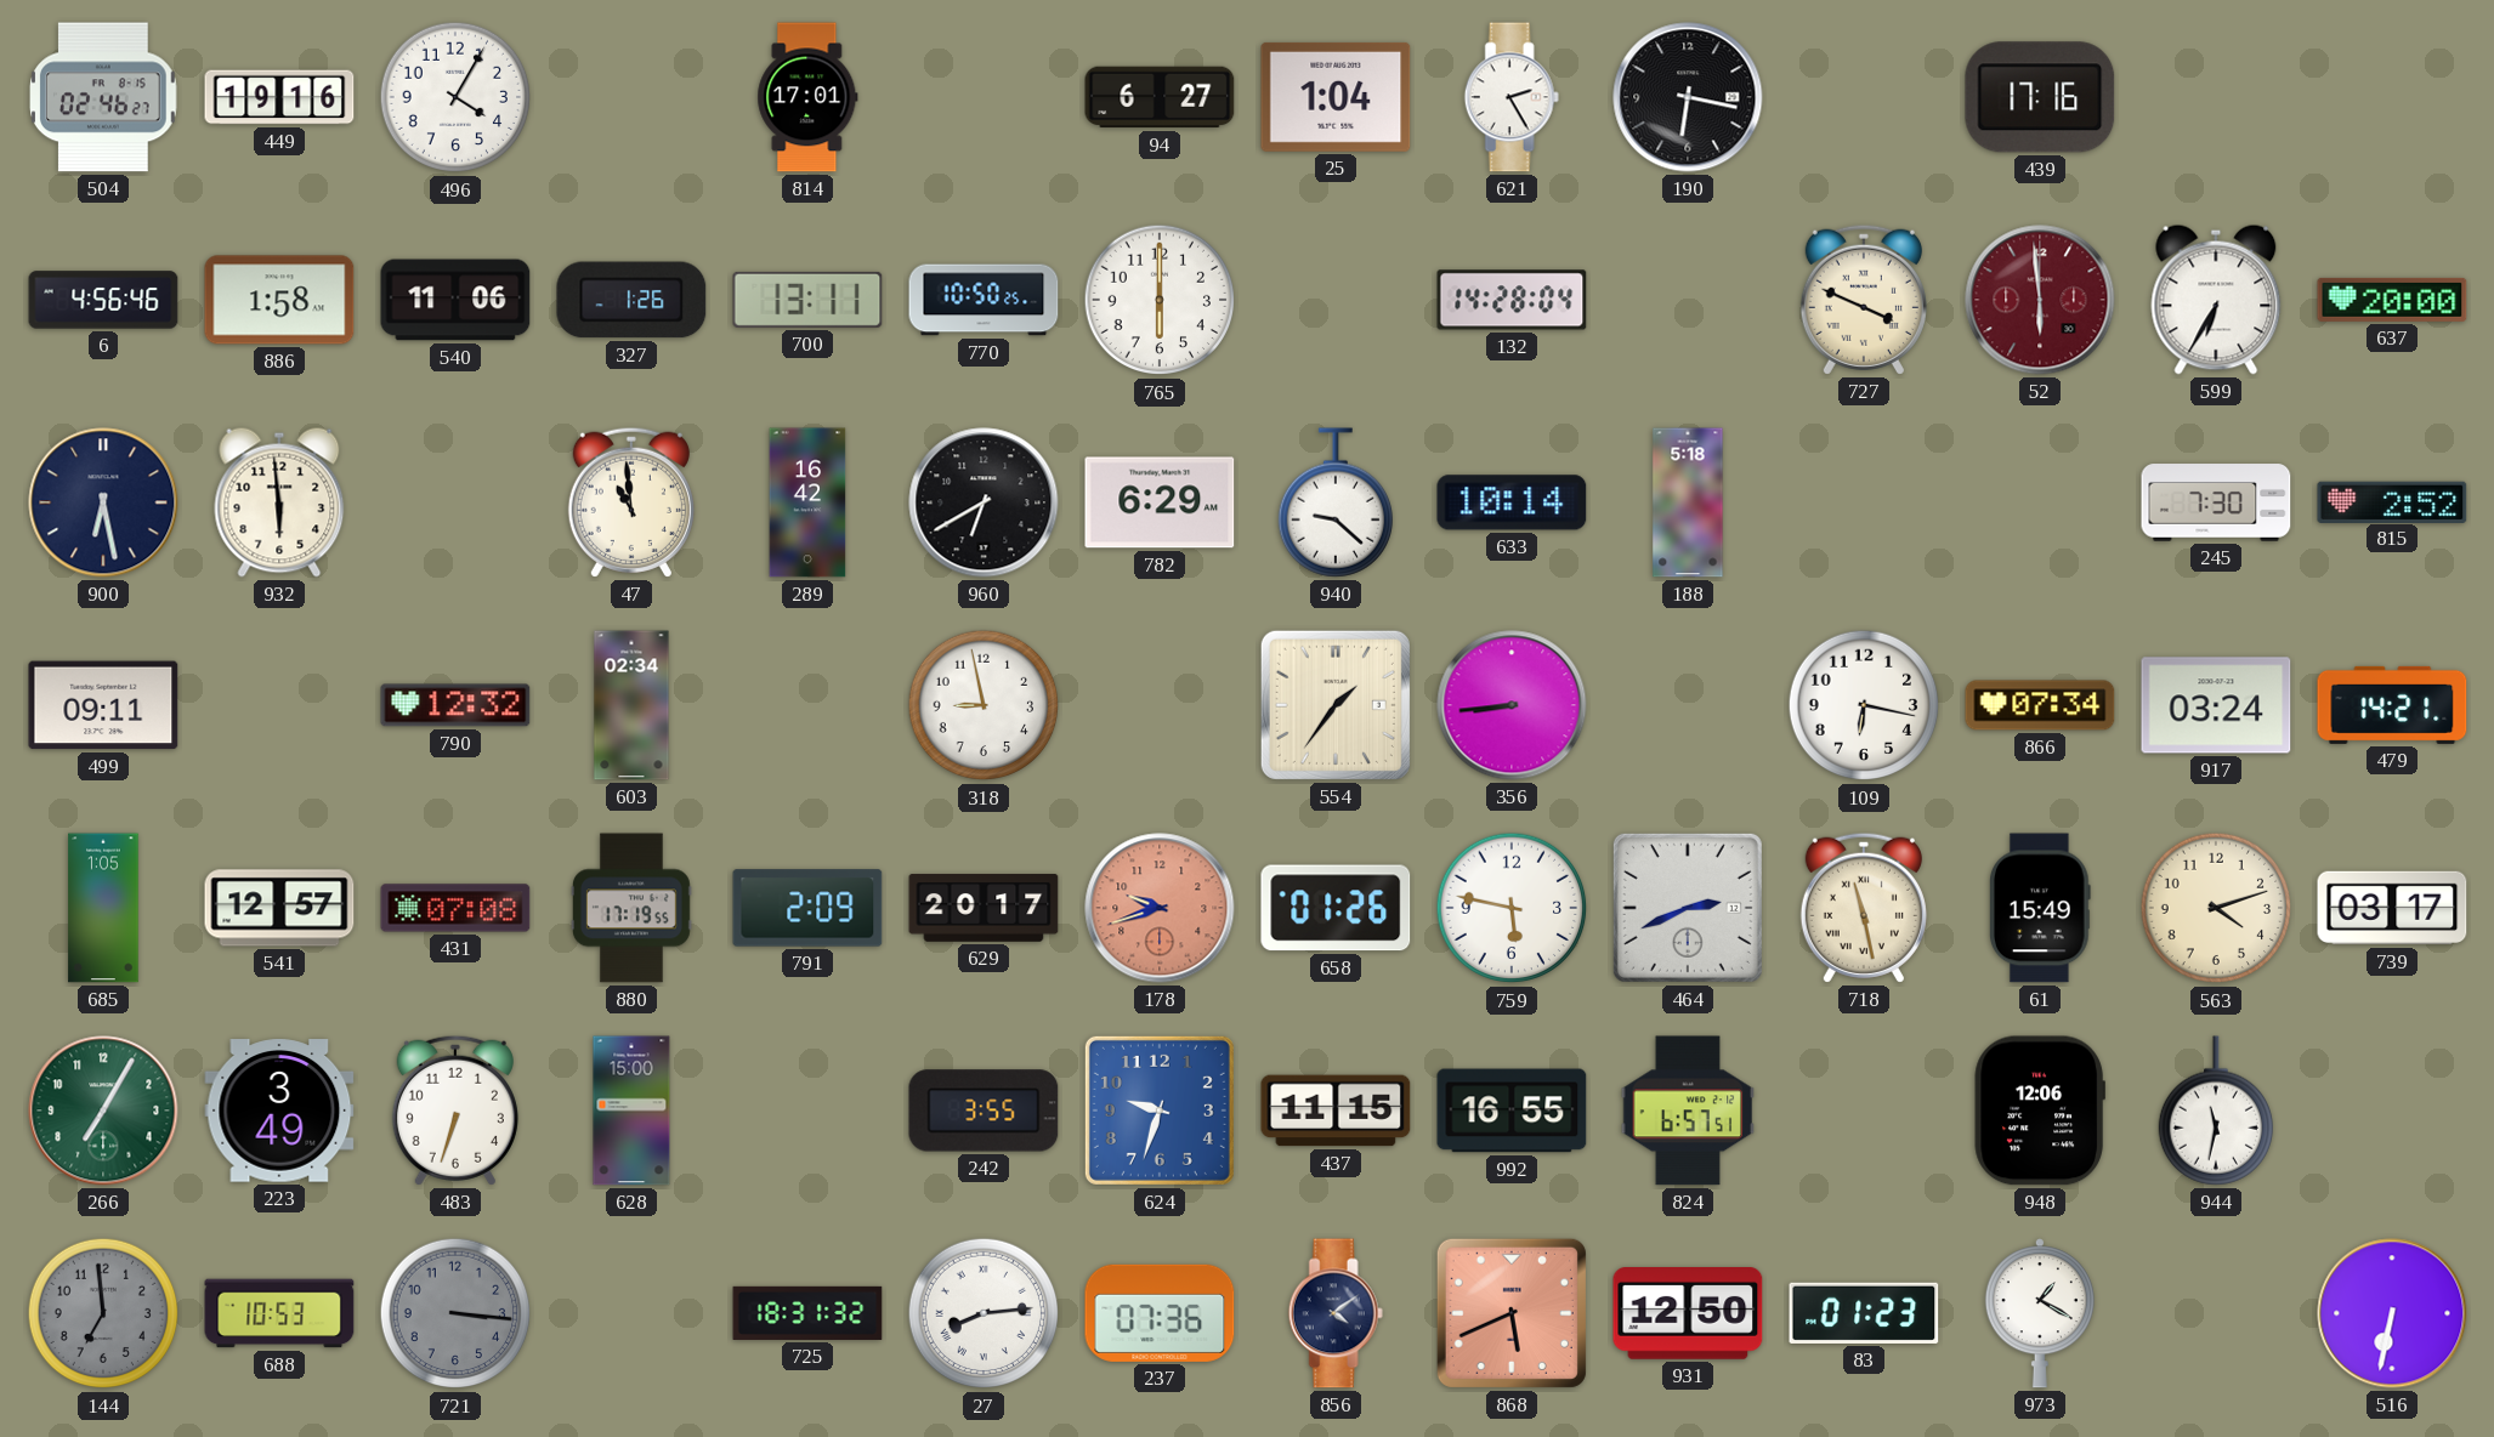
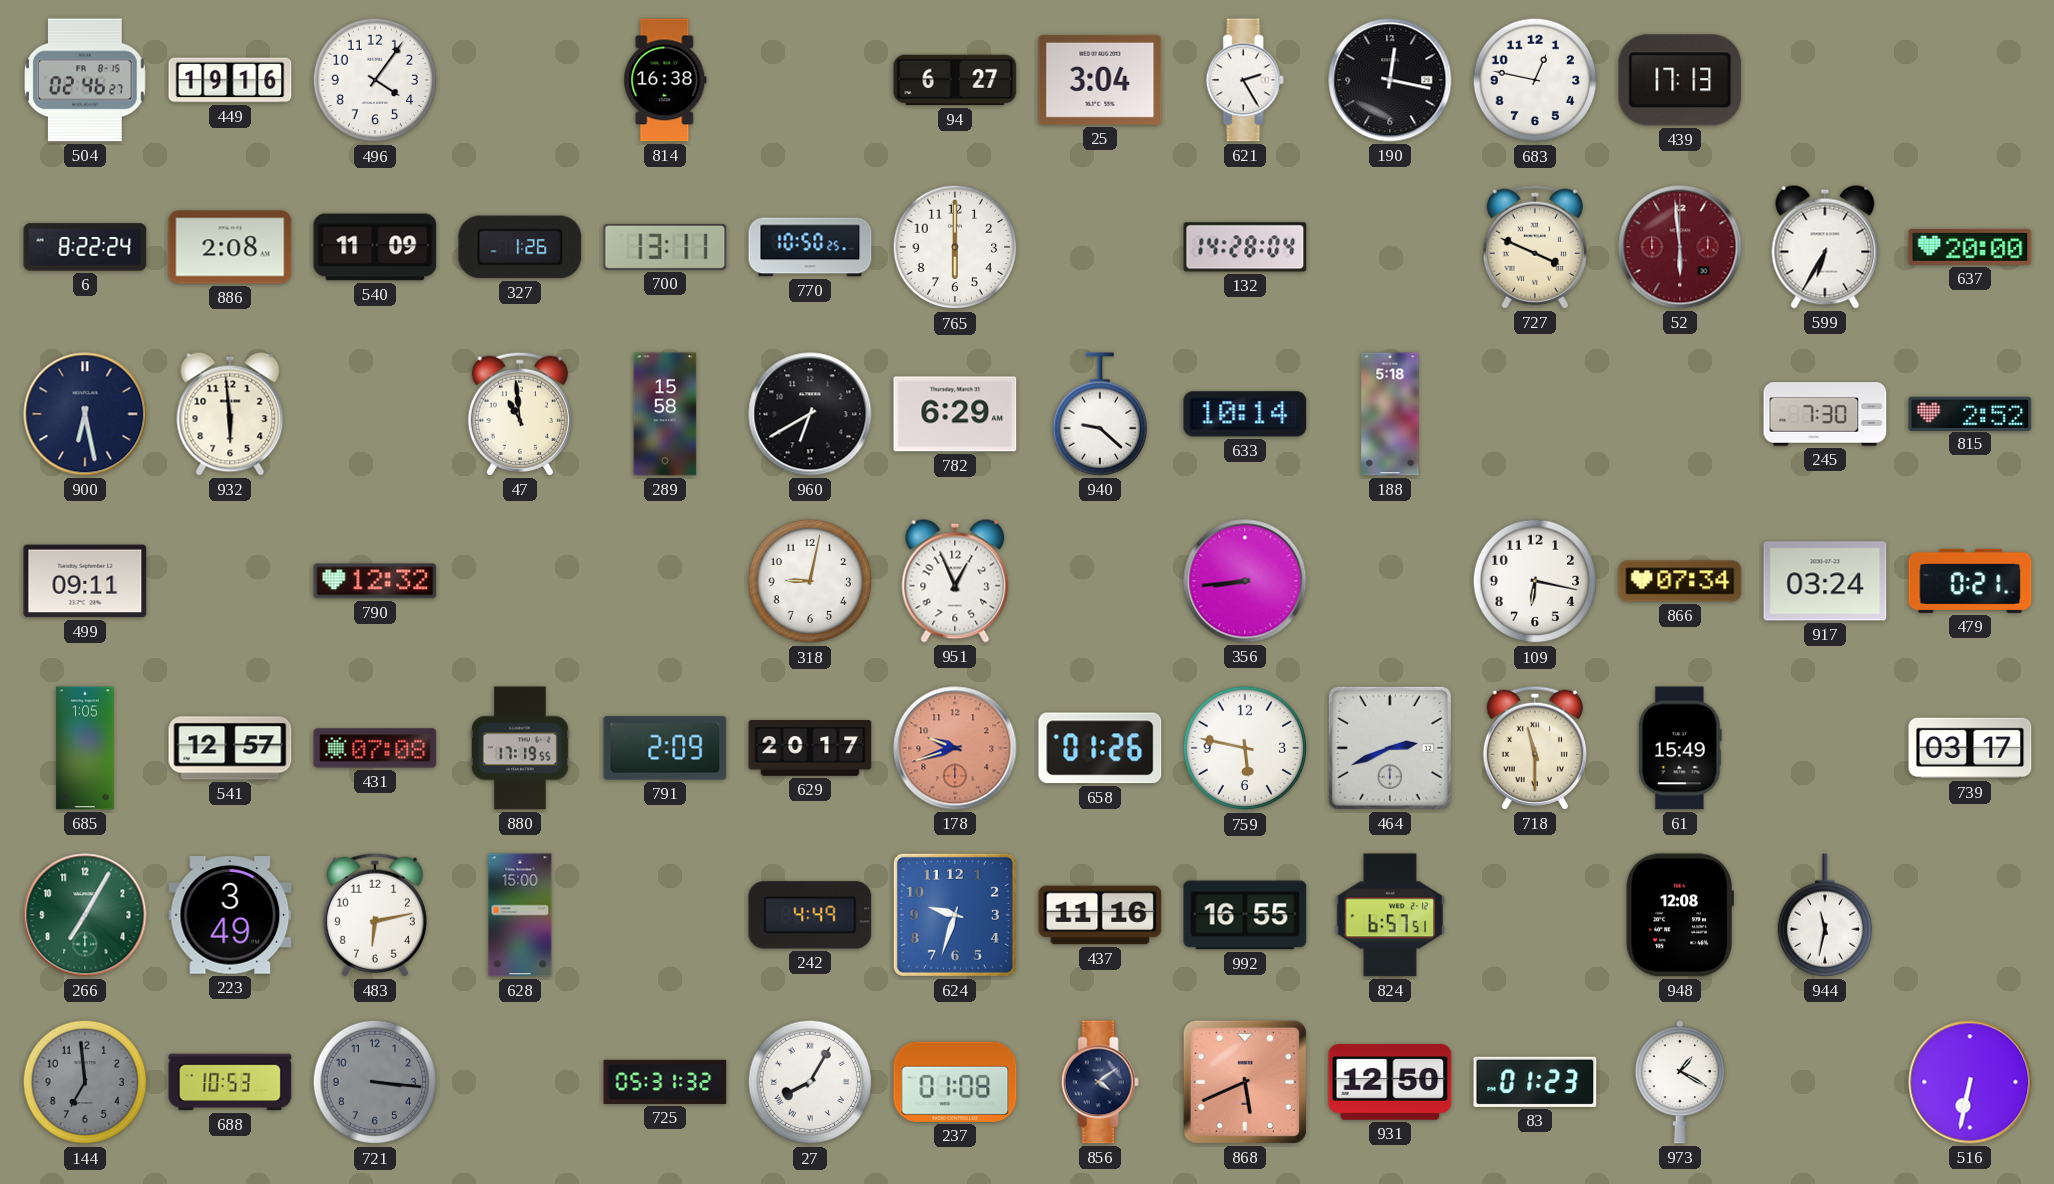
496: 4:05 -> 4:06 (375, 80)
814: 17:01 -> 16:38 (665, 80)
25: 1:04 -> 3:04 (1100, 80)
190: 6:17 -> 12:17 (1390, 80)
683: none -> 12:47 (1535, 80)
439: 17:16 -> 17:13 (1680, 80)
6: 4:56 -> 8:22 (85, 247)
886: 1:58 -> 2:08 (230, 247)
540: 11:06 -> 11:09 (375, 247)
289: 16:42 -> 15:58 (665, 414)
603: 02:34 -> none (631, 705)
318: 8:58 -> 9:02 (810, 581)
951: none -> 12:56 (955, 581)
554: 1:36 -> none (1336, 705)
479: 14:21 -> 0:21 (1970, 581)
718: 11:28 -> 11:30 (1535, 748)
563: 4:12 -> none (2216, 908)
483: 6:33 -> 6:13 (375, 915)
242: 3:55 -> 4:49 (810, 915)
437: 11:15 -> 11:16 (1100, 915)
948: 12:06 -> 12:08 (1680, 915)
725: 18:31 -> 05:31 (665, 1082)
27: 8:14 -> 8:05 (810, 1082)
237: 07:36 -> 01:08 (955, 1082)
